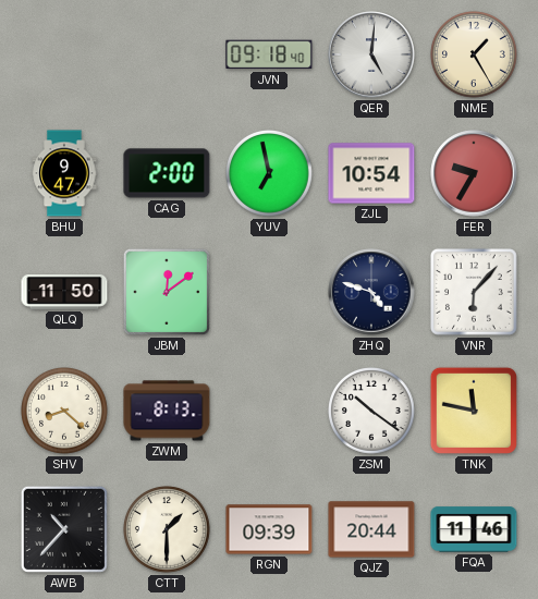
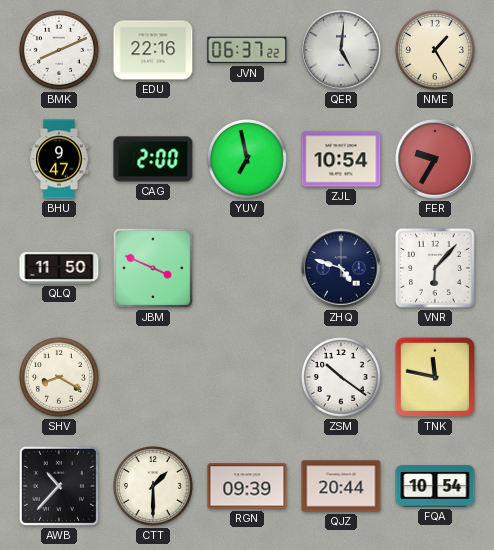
BMK: none -> 8:11 (60, 51)
EDU: none -> 22:16 (153, 50)
JVN: 09:18 -> 06:37 (247, 50)
JBM: 12:09 -> 3:49 (153, 268)
SHV: 8:22 -> 8:20 (60, 378)
ZWM: 8:13 -> none (167, 411)
FQA: 11:46 -> 10:54 (435, 486)
